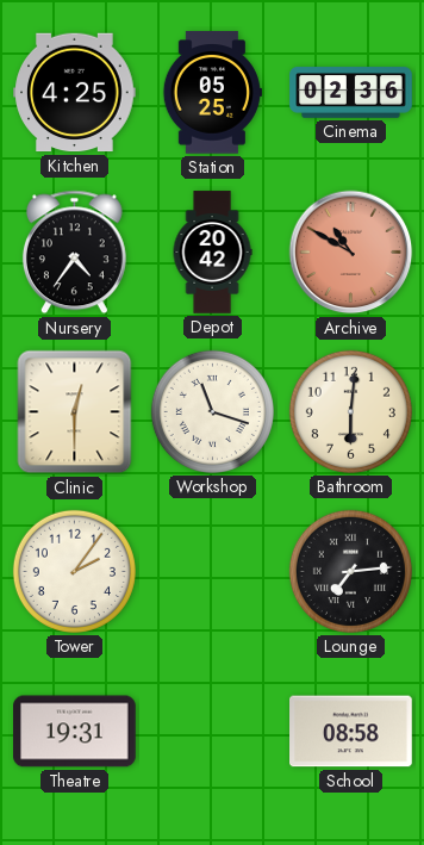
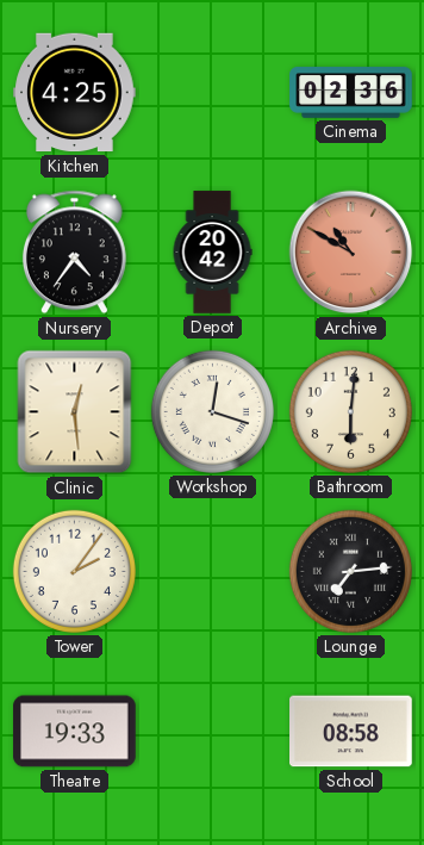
Station: 05:25 -> none (212, 93)
Clinic: 12:30 -> 12:29 (75, 412)
Workshop: 11:18 -> 12:18 (212, 411)
Theatre: 19:31 -> 19:33 (75, 732)
